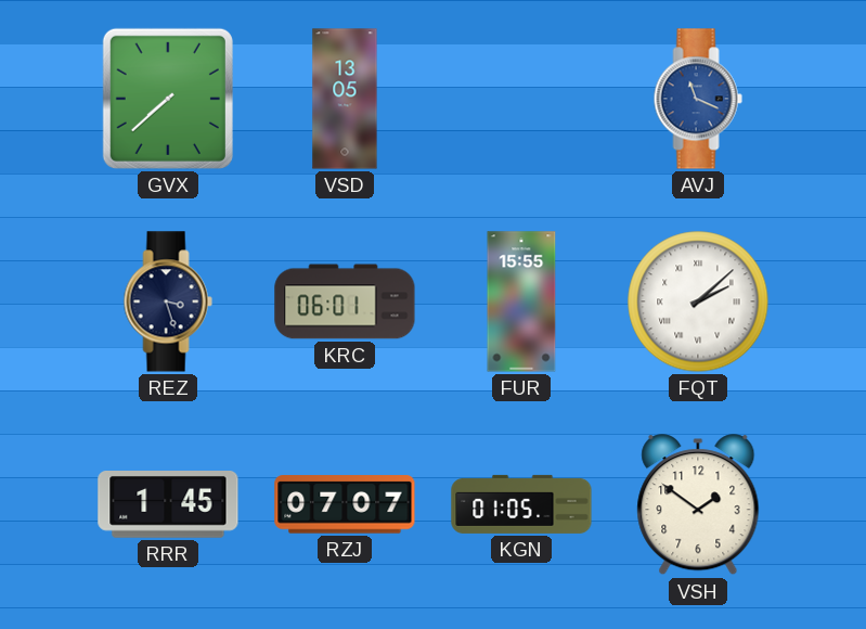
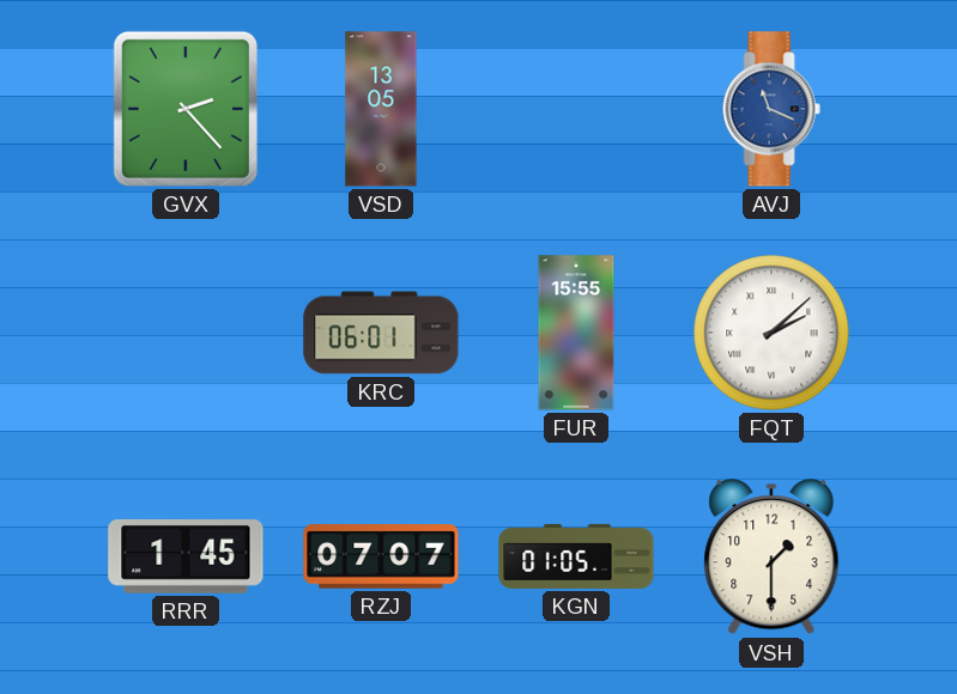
GVX: 7:38 -> 2:23 (186, 109)
REZ: 3:27 -> none (168, 301)
VSH: 1:51 -> 1:30 (771, 558)
